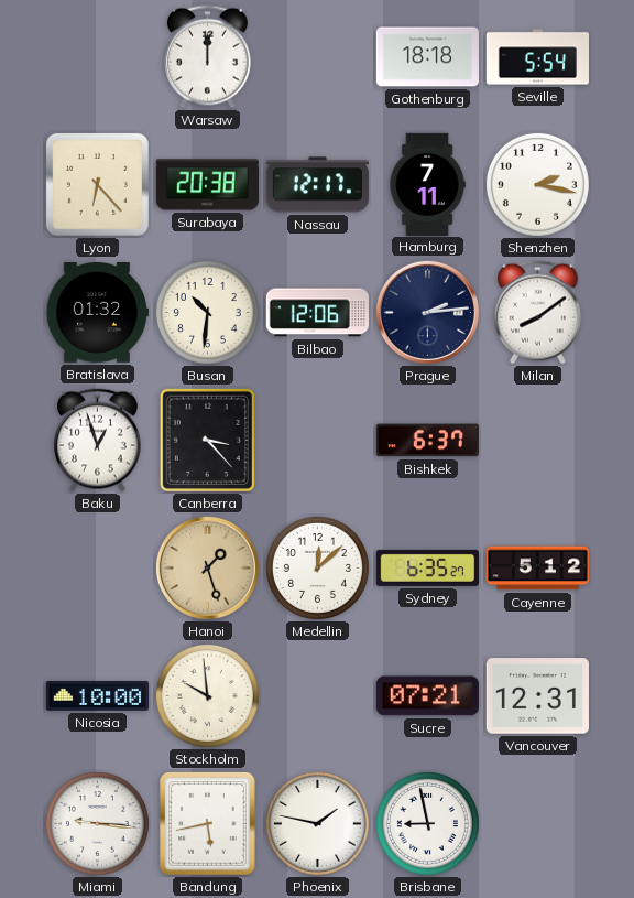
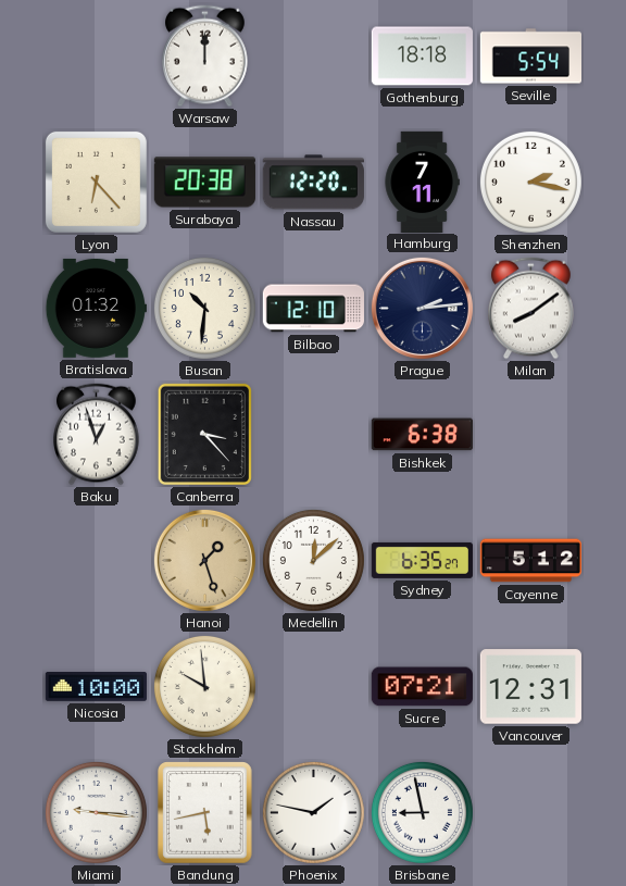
Nassau: 12:17 -> 12:20 (313, 183)
Bilbao: 12:06 -> 12:10 (313, 309)
Bishkek: 6:37 -> 6:38 (422, 435)
